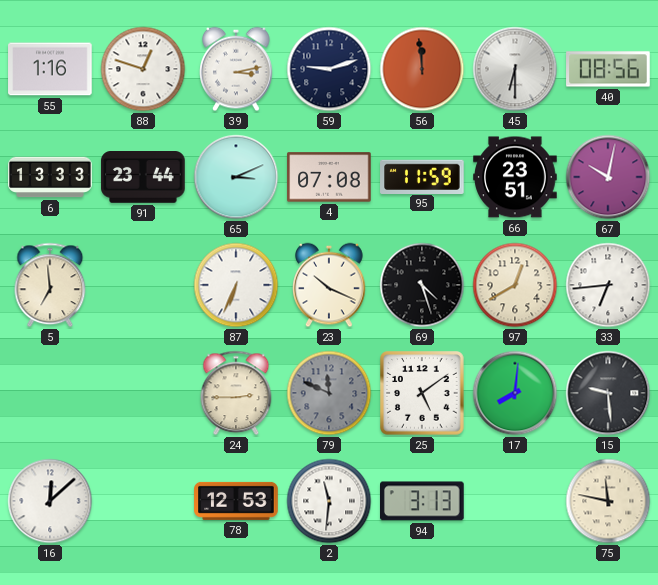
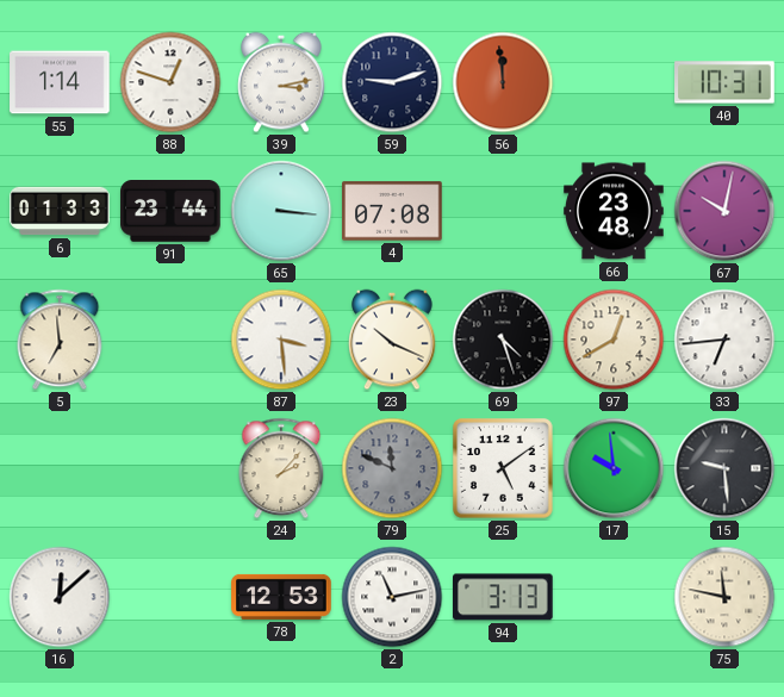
55: 1:16 -> 1:14 (60, 82)
45: 6:30 -> none (515, 69)
40: 08:56 -> 10:31 (724, 82)
6: 13:33 -> 01:33 (60, 211)
65: 3:11 -> 3:16 (281, 211)
95: 11:59 -> none (422, 176)
66: 23:51 -> 23:48 (614, 211)
87: 6:34 -> 3:29 (281, 340)
24: 2:45 -> 2:07 (281, 468)
17: 8:01 -> 9:59 (614, 468)
2: 11:31 -> 11:13 (392, 597)
